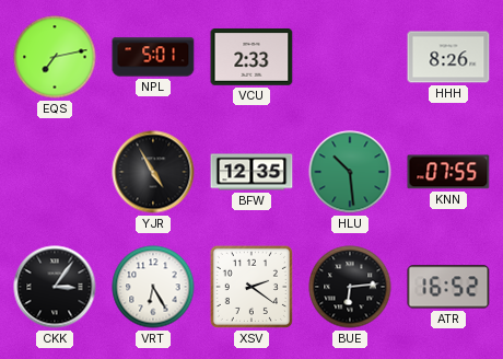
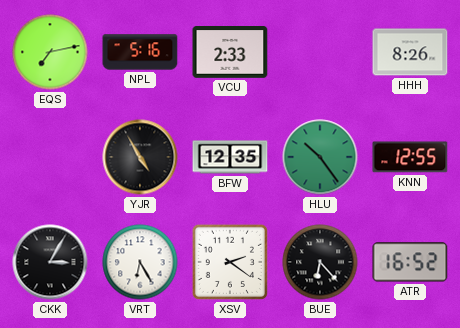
NPL: 5:01 -> 5:16 (140, 52)
HLU: 10:29 -> 10:24 (320, 157)
KNN: 07:55 -> 12:55 (410, 157)
CKK: 3:06 -> 3:05 (50, 262)
BUE: 6:14 -> 6:23 (320, 262)
